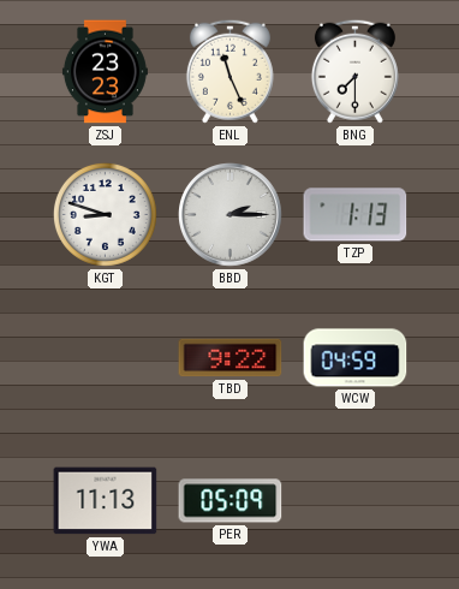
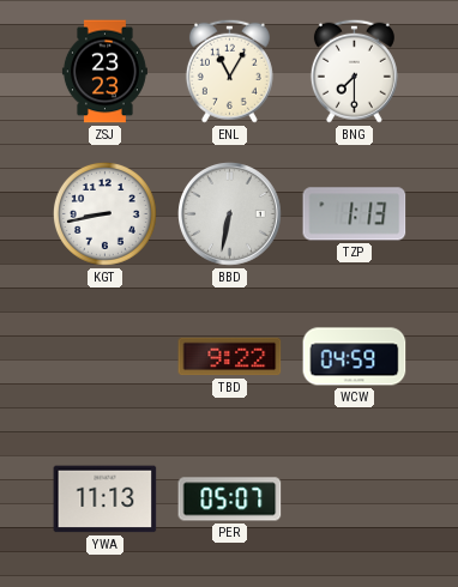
ENL: 11:26 -> 11:05 (229, 71)
KGT: 8:48 -> 8:43 (104, 213)
BBD: 2:15 -> 6:32 (230, 214)
PER: 05:09 -> 05:07 (230, 500)
